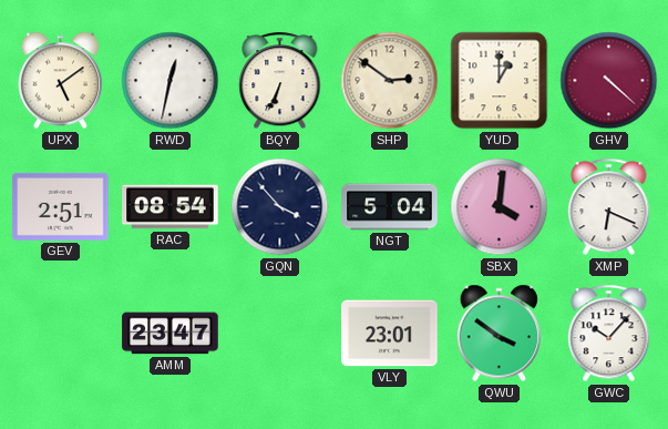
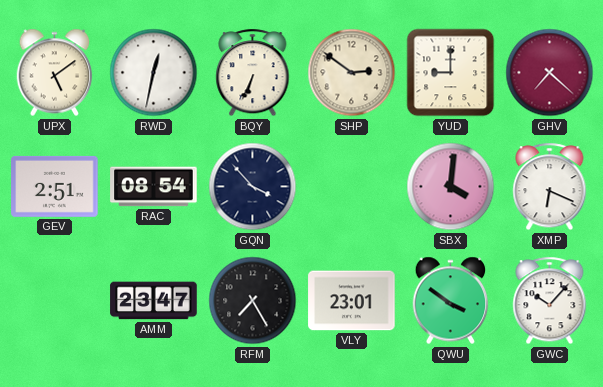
YUD: 1:00 -> 9:00 (451, 73)
GHV: 4:22 -> 7:22 (550, 73)
NGT: 5:04 -> none (390, 207)
RFM: none -> 7:25 (253, 301)
